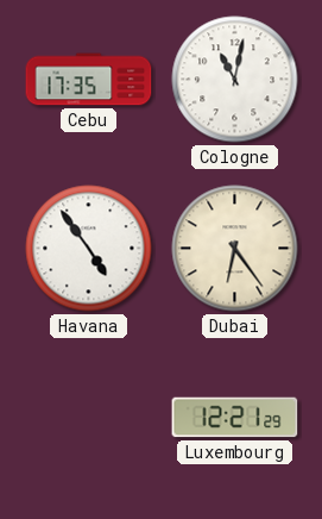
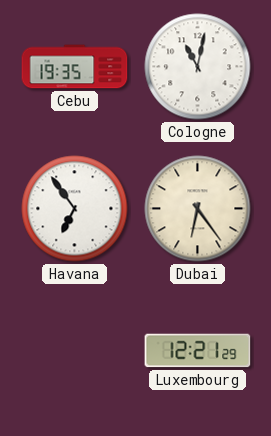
Cebu: 17:35 -> 19:35 (75, 67)
Havana: 4:54 -> 6:54 (75, 209)
